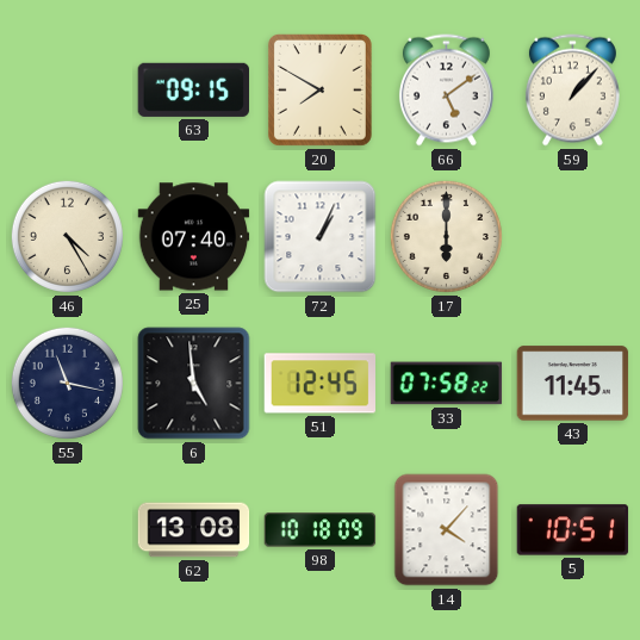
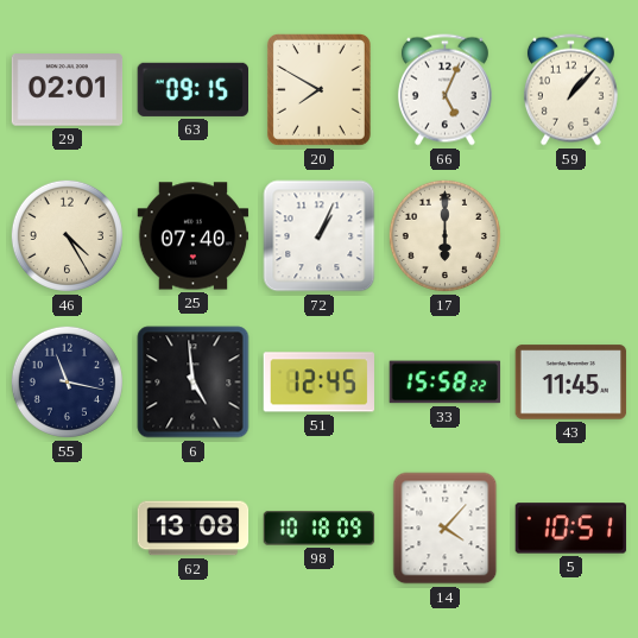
29: none -> 02:01 (68, 90)
66: 5:09 -> 5:04 (444, 90)
33: 07:58 -> 15:58 (446, 383)
